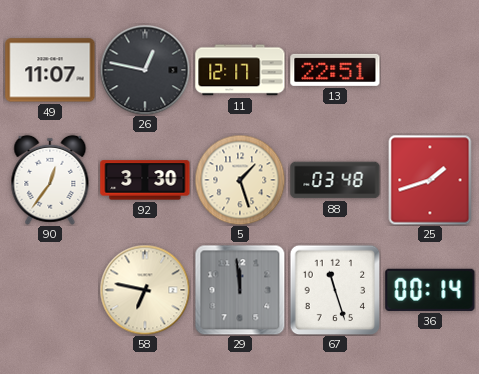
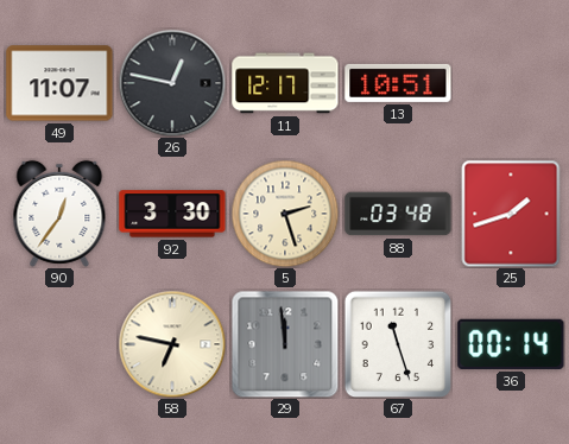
13: 22:51 -> 10:51 (398, 83)
5: 1:27 -> 2:27 (285, 214)
